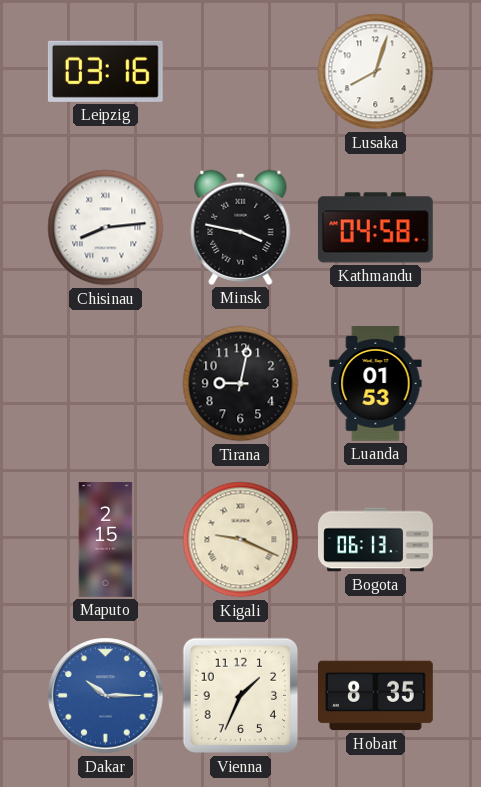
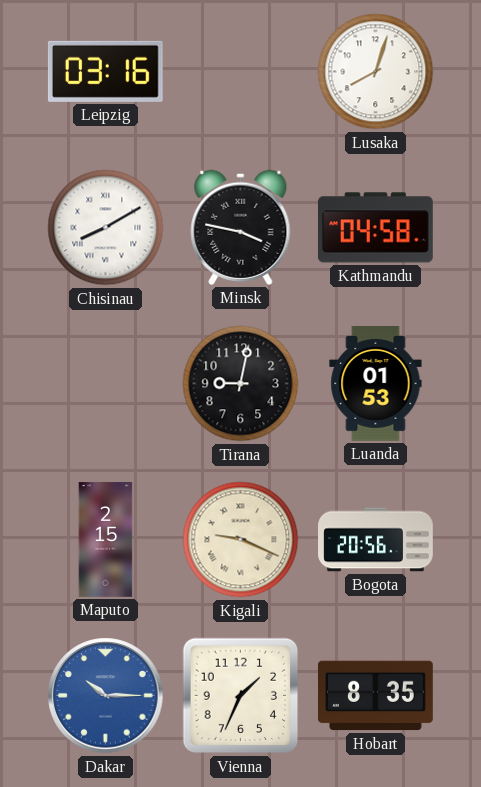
Chisinau: 8:14 -> 8:10 (106, 228)
Bogota: 06:13 -> 20:56 (376, 540)
